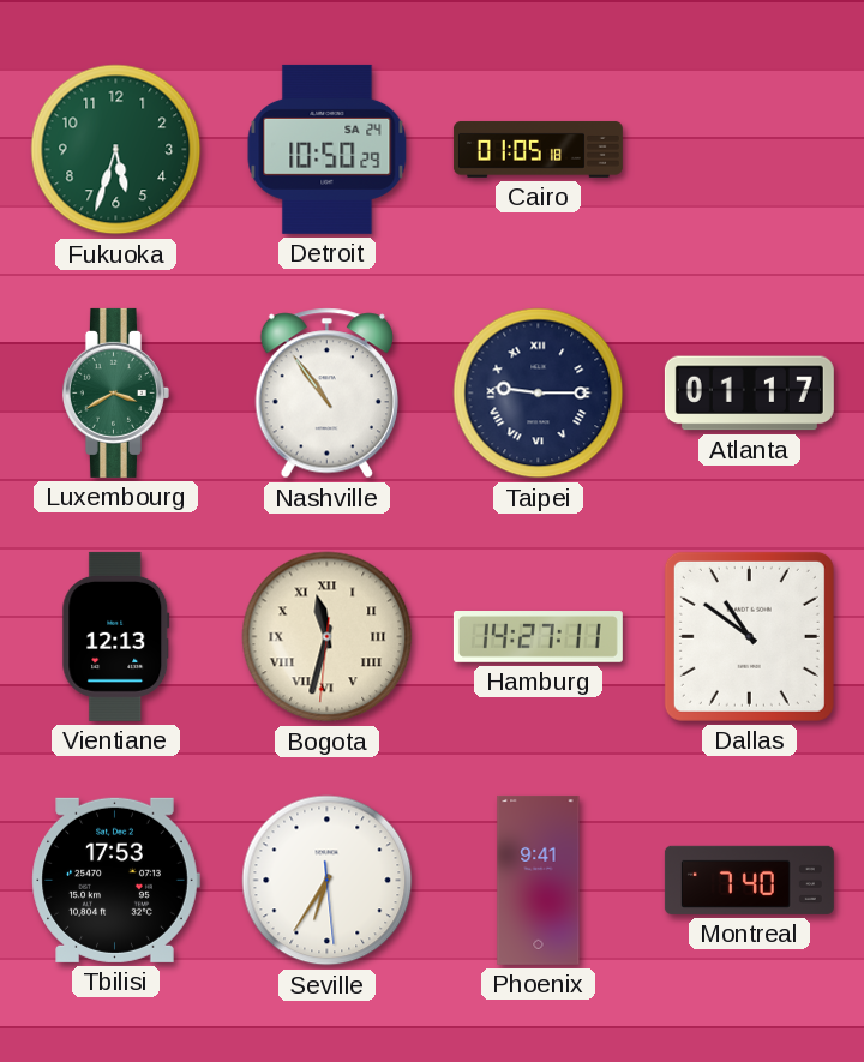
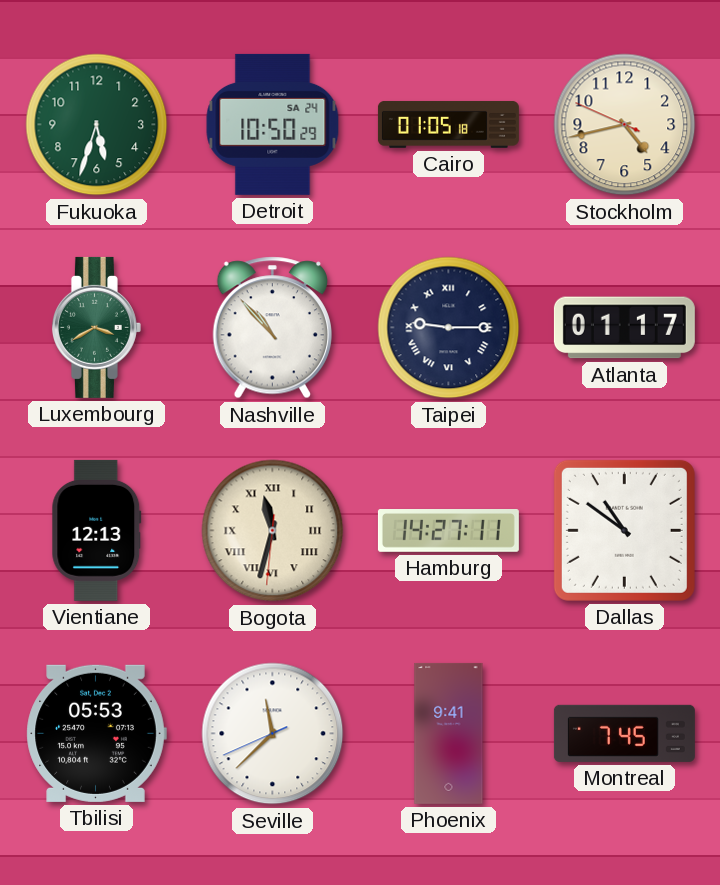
Stockholm: none -> 4:42 (625, 125)
Nashville: 10:54 -> 10:53 (272, 328)
Tbilisi: 17:53 -> 05:53 (96, 733)
Seville: 6:35 -> 11:37 (273, 734)
Montreal: 7:40 -> 7:45 (624, 733)
